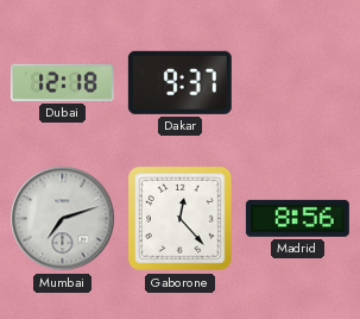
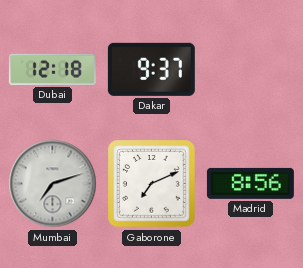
Gaborone: 12:23 -> 7:11 (152, 184)
